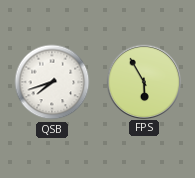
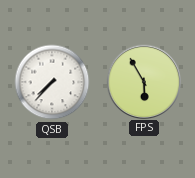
QSB: 7:42 -> 7:37 (52, 82)
